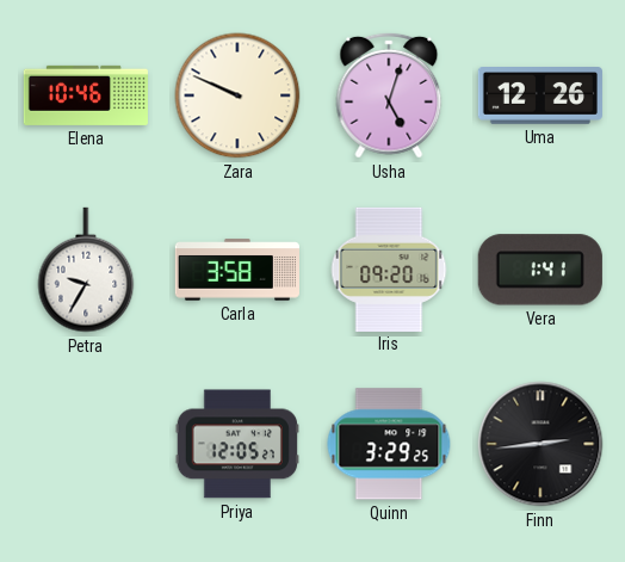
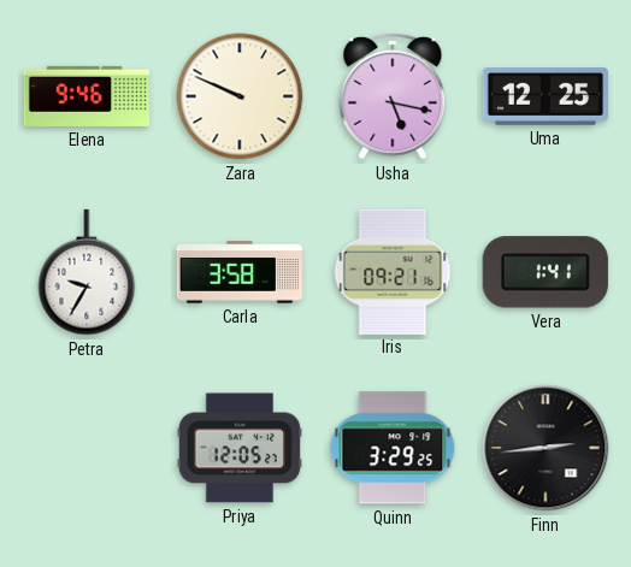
Elena: 10:46 -> 9:46 (87, 96)
Usha: 5:03 -> 5:17 (393, 96)
Uma: 12:26 -> 12:25 (546, 98)
Iris: 09:20 -> 09:21 (393, 271)
